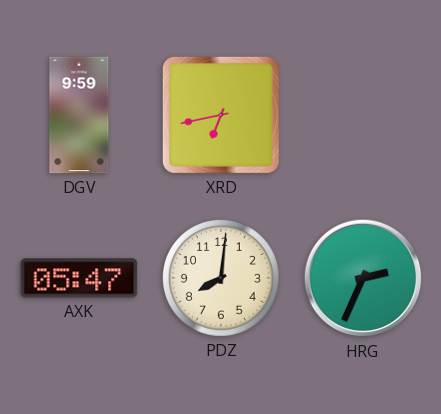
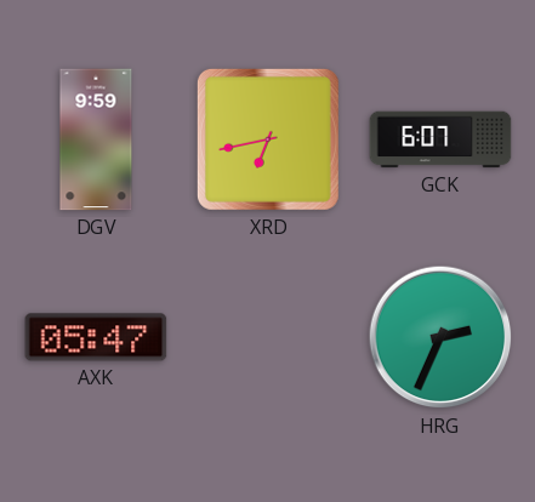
GCK: none -> 6:07 (440, 139)
PDZ: 8:01 -> none (222, 279)
